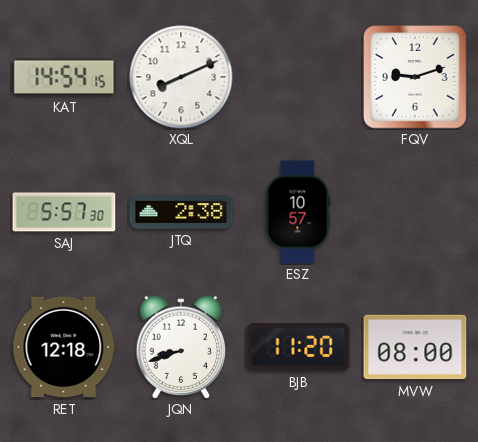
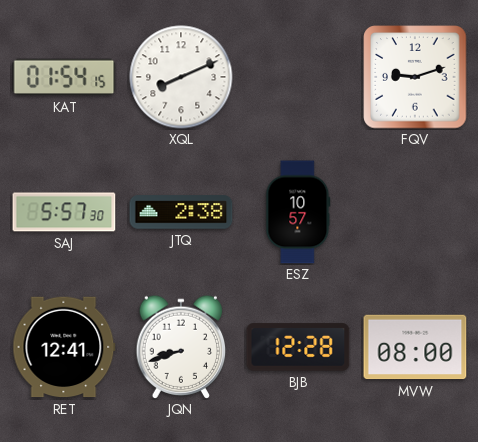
KAT: 14:54 -> 01:54 (64, 77)
RET: 12:18 -> 12:41 (64, 347)
BJB: 11:20 -> 12:28 (298, 347)
